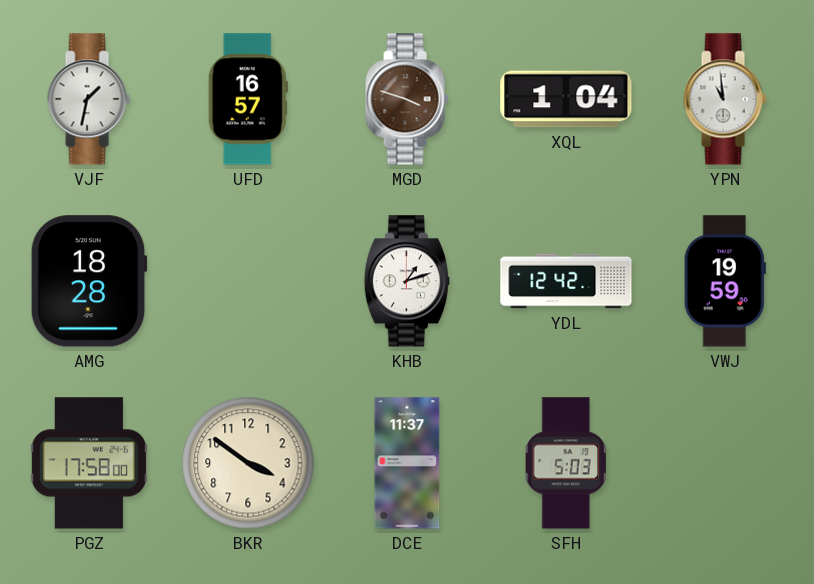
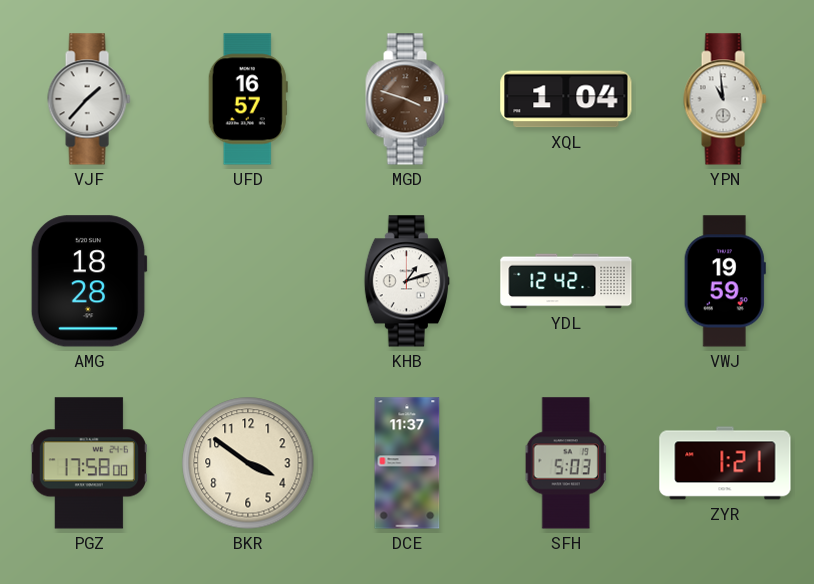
VJF: 1:32 -> 1:37 (89, 99)
ZYR: none -> 1:21 (725, 463)
